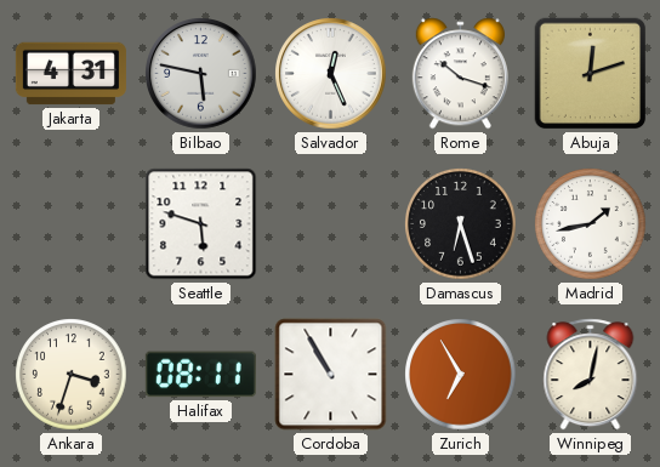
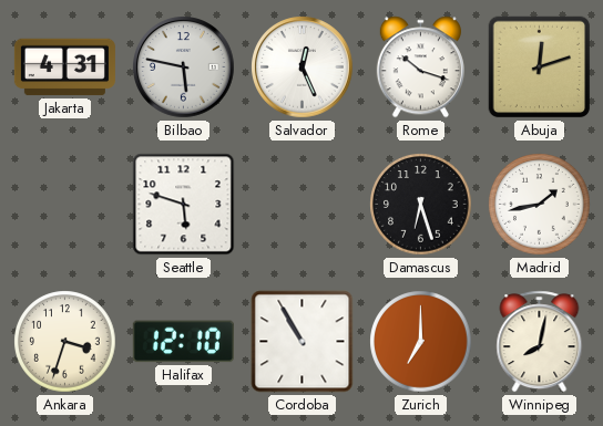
Halifax: 08:11 -> 12:10 (183, 342)
Zurich: 6:55 -> 7:00 (421, 342)
